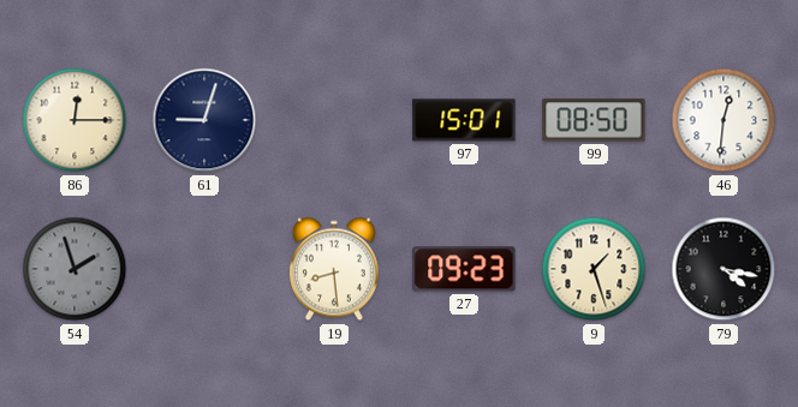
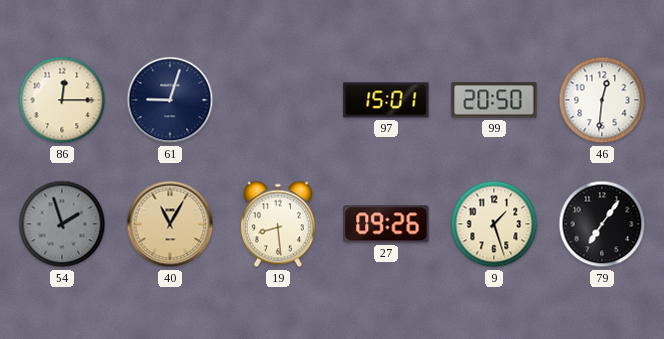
99: 08:50 -> 20:50 (494, 100)
40: none -> 11:05 (170, 224)
27: 09:23 -> 09:26 (386, 224)
79: 4:17 -> 7:06 (602, 224)
